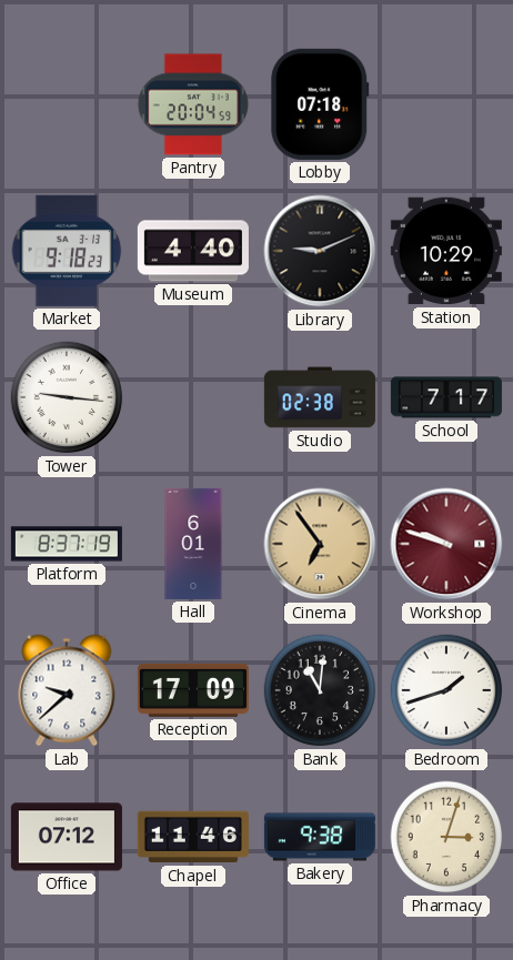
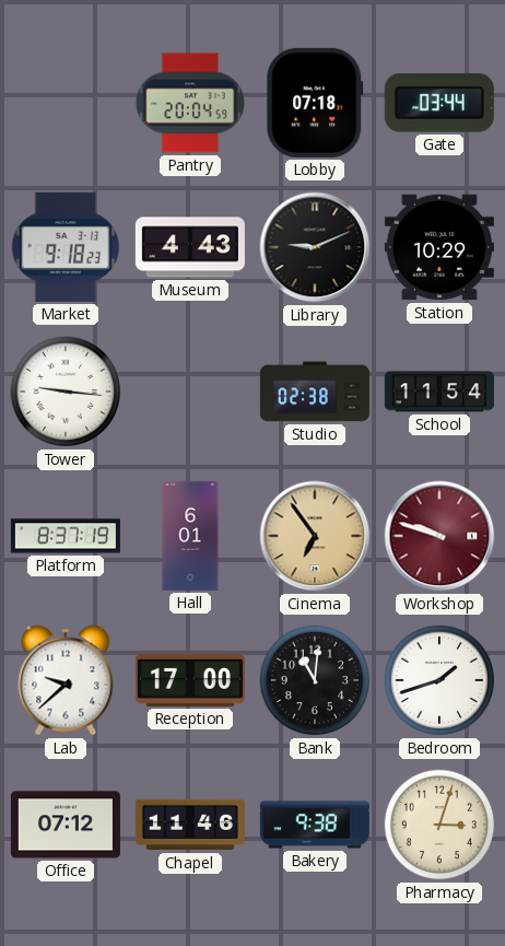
Gate: none -> 03:44 (439, 104)
Museum: 4:40 -> 4:43 (190, 247)
School: 7:17 -> 11:54 (439, 392)
Reception: 17:09 -> 17:00 (190, 680)
